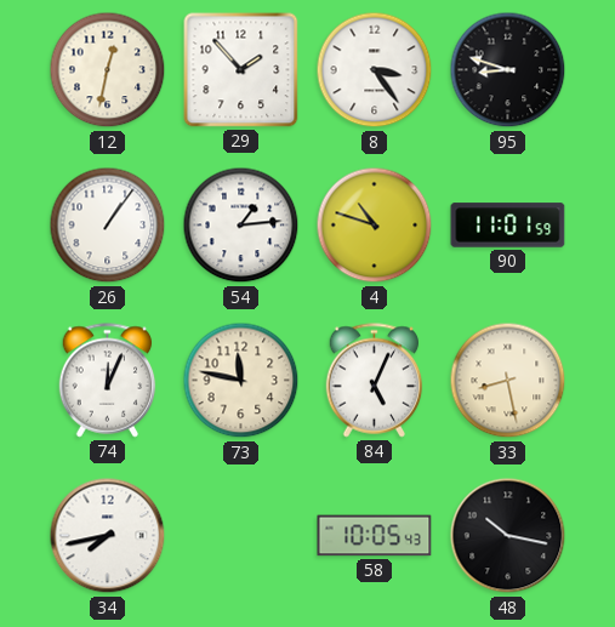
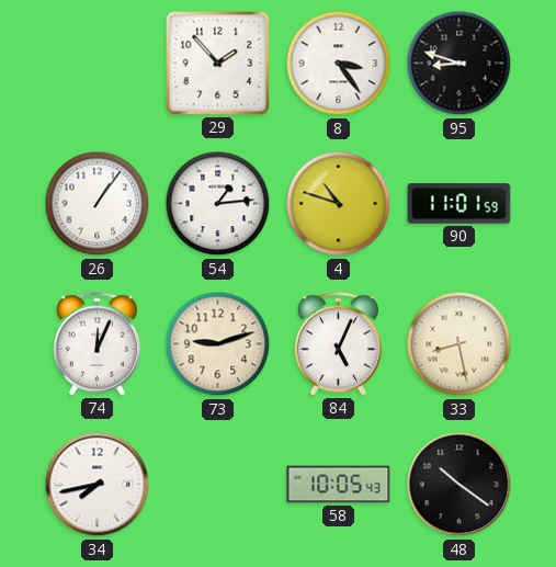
12: 12:32 -> none (108, 70)
73: 11:47 -> 9:12 (218, 344)
48: 10:17 -> 10:21 (459, 485)
